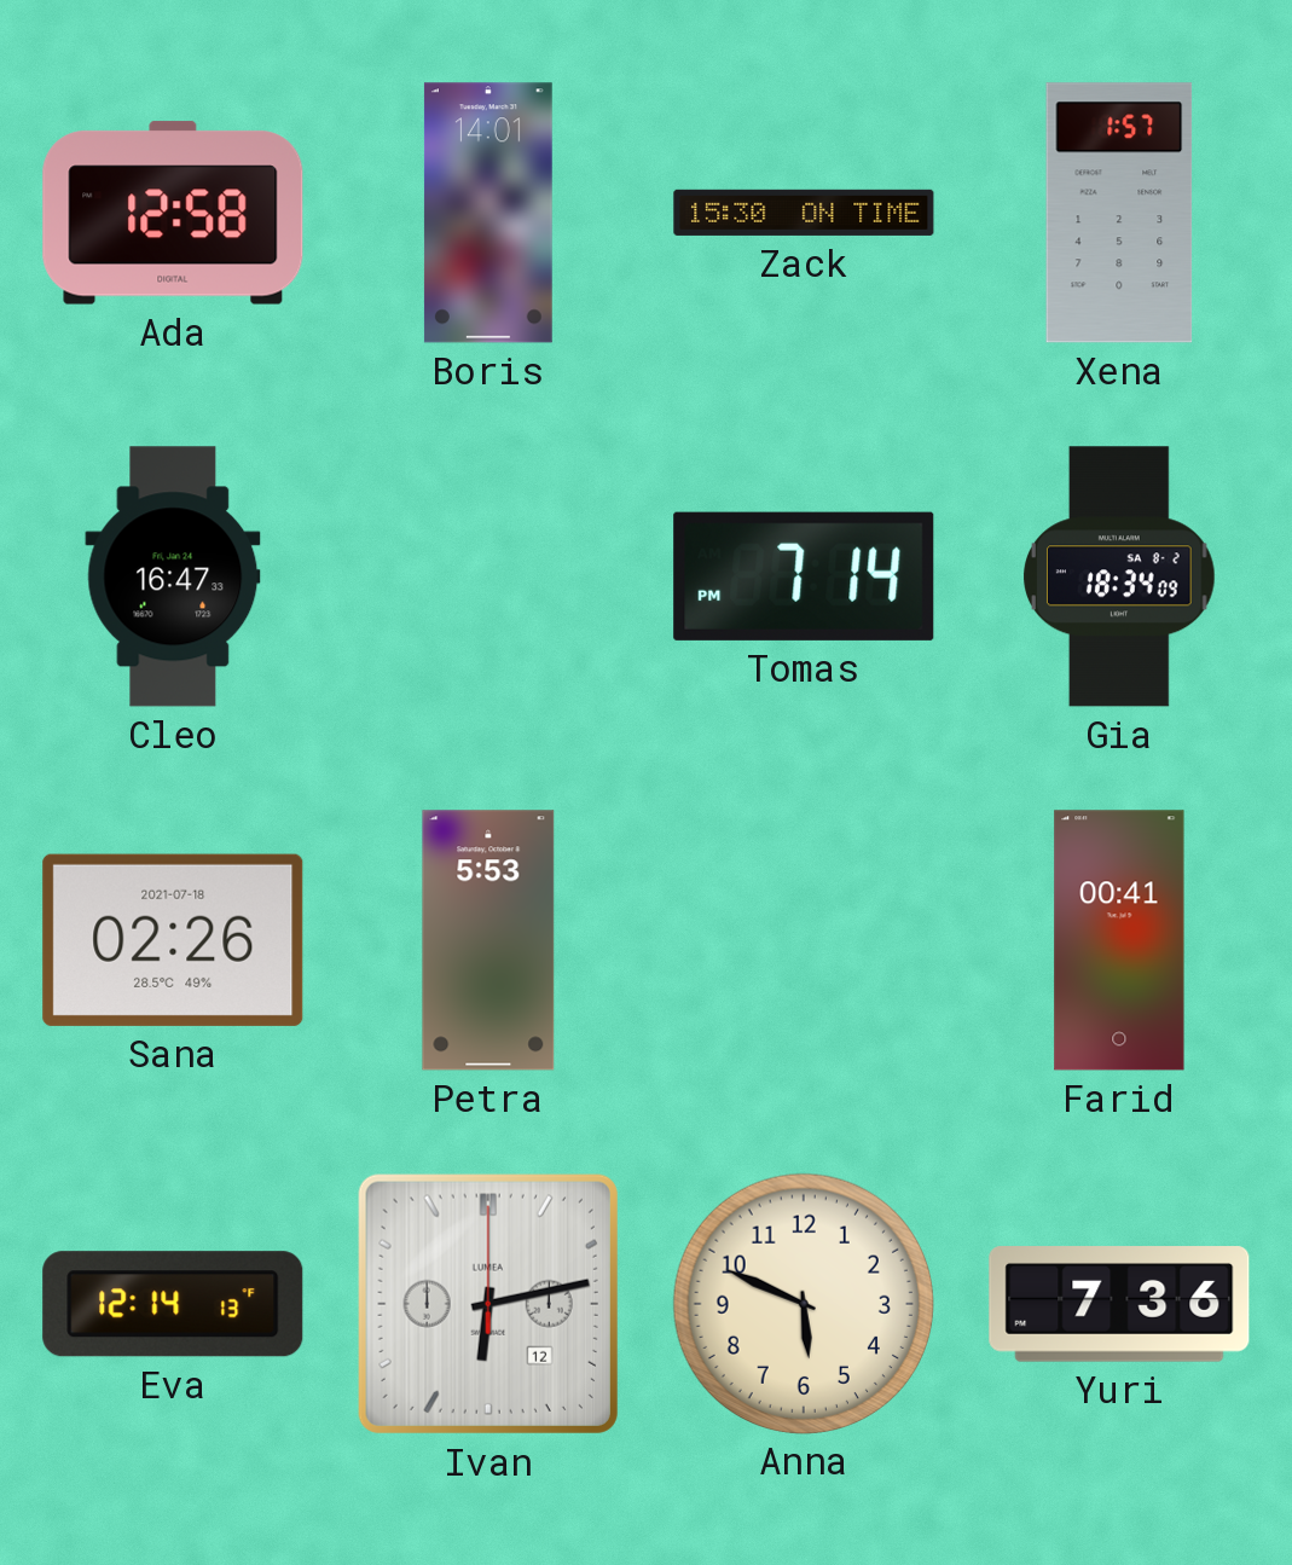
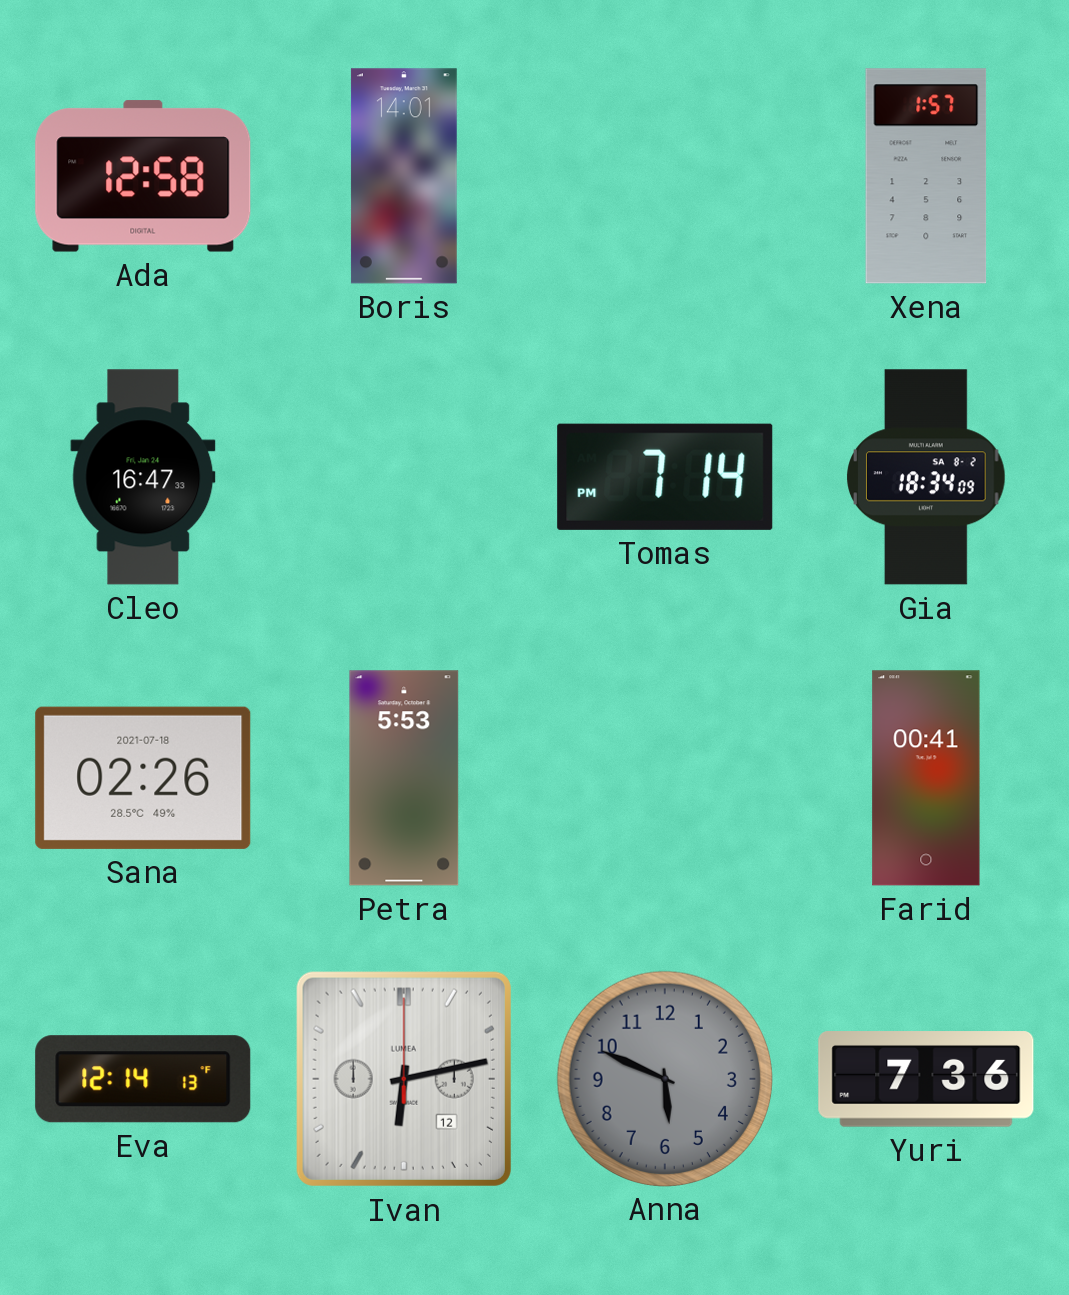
Zack: 15:30 -> none (804, 213)
Anna dial: cream -> grey (664, 1078)
